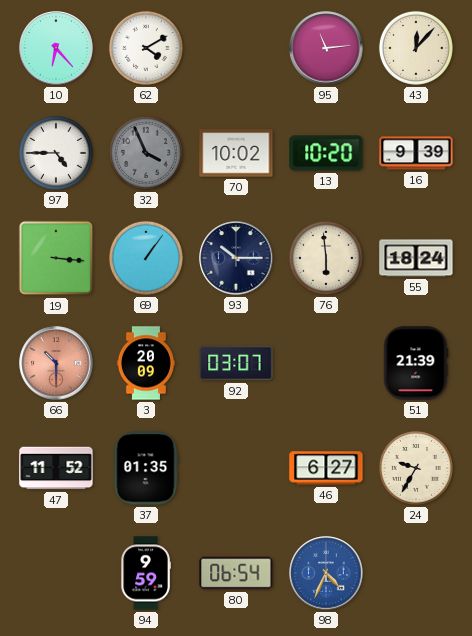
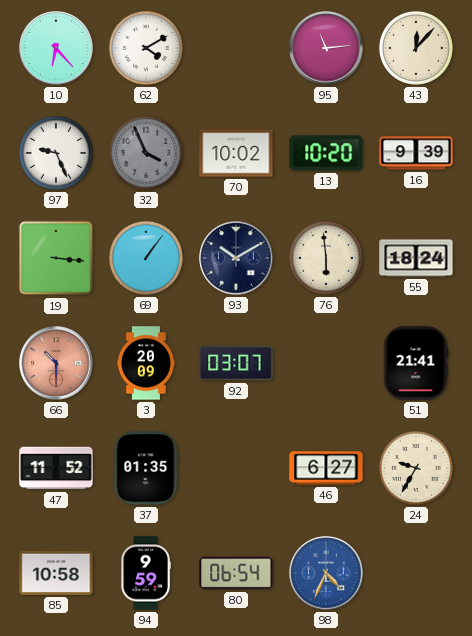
97: 4:45 -> 9:26 (56, 153)
93: 10:15 -> 10:10 (236, 258)
51: 21:39 -> 21:41 (416, 363)
85: none -> 10:58 (56, 573)
